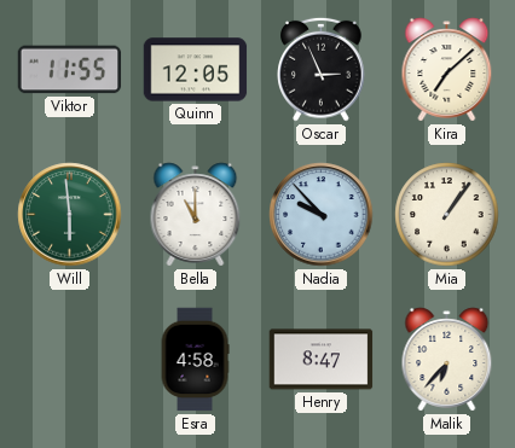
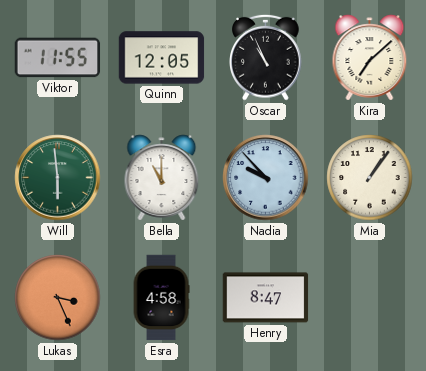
Oscar: 2:56 -> 10:56 (266, 57)
Lukas: none -> 3:26 (58, 298)
Malik: 6:37 -> none (447, 360)
